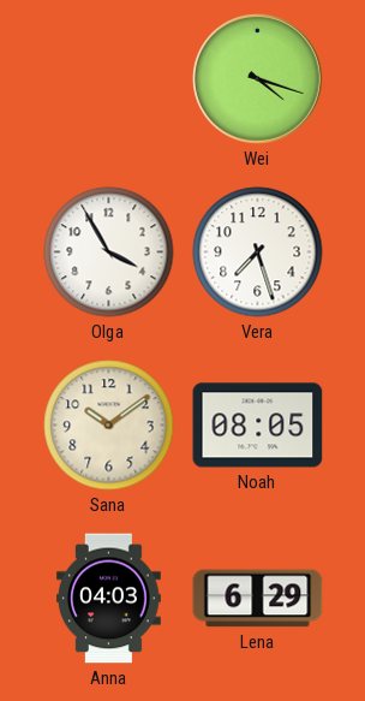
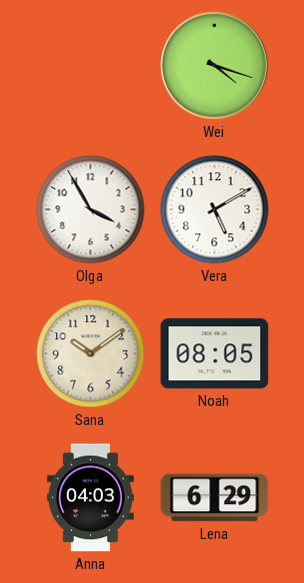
Vera: 7:27 -> 5:10 (215, 210)
